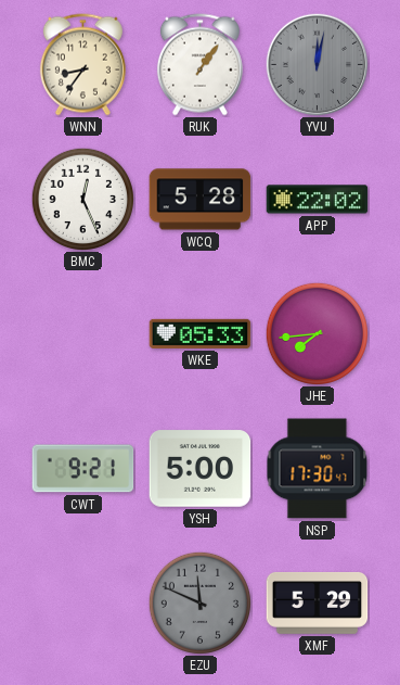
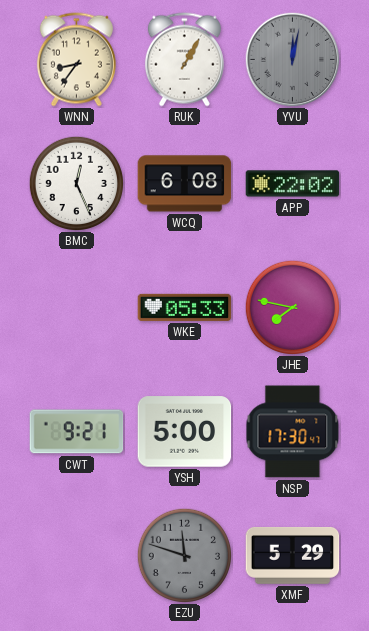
RUK: 1:06 -> 1:05 (184, 60)
WCQ: 5:28 -> 6:08 (185, 184)
JHE: 7:44 -> 7:47 (292, 307)
EZU: 11:49 -> 11:48 (184, 555)
